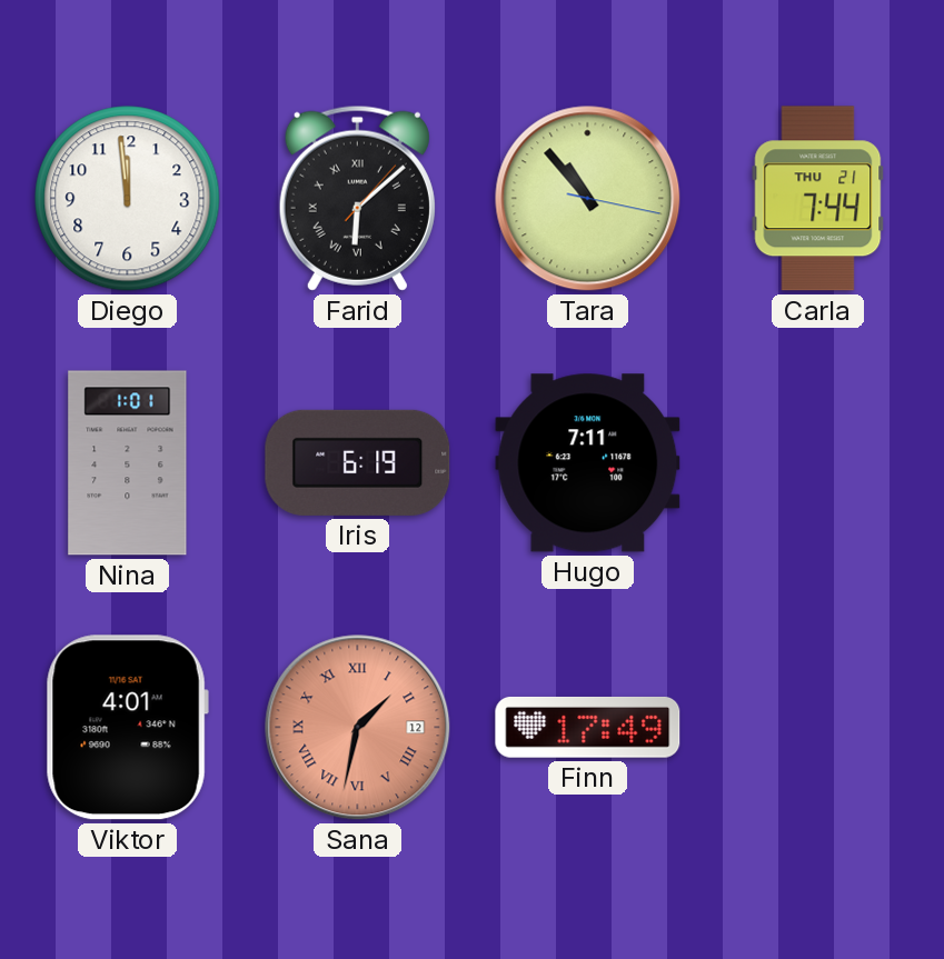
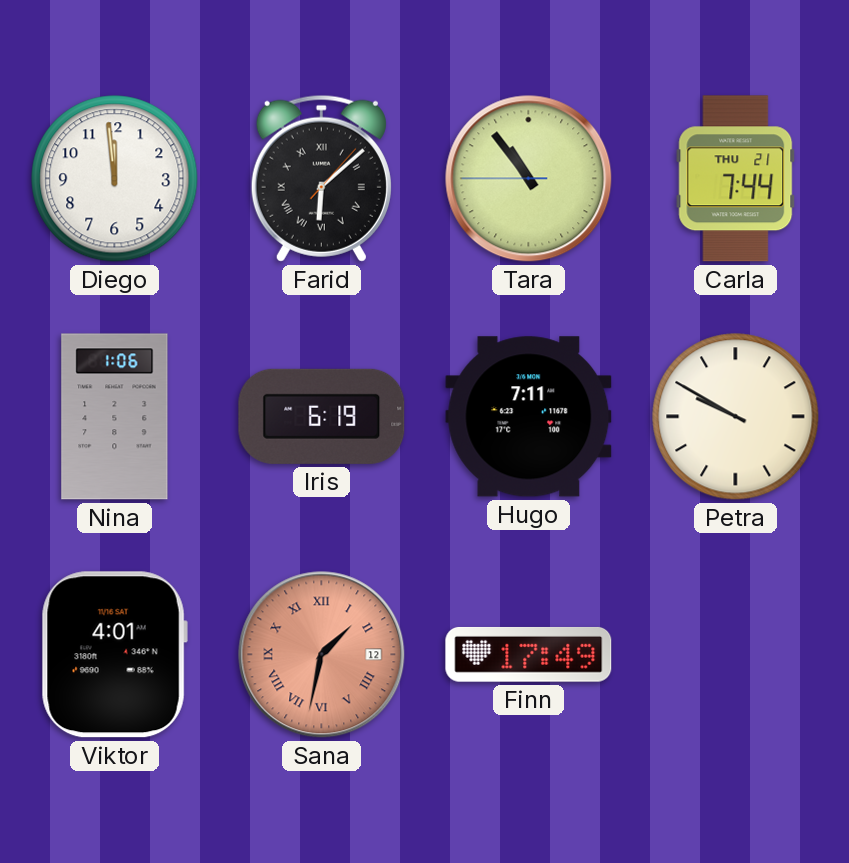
Tara: 10:53:17 -> 10:53:45 (529, 179)
Nina: 1:01 -> 1:06 (115, 417)
Petra: none -> 9:50 (736, 417)
